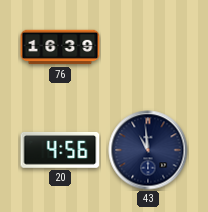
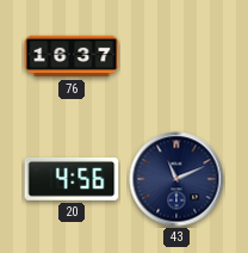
76: 16:39 -> 16:37 (72, 56)
43: 10:59 -> 11:11 (176, 179)
